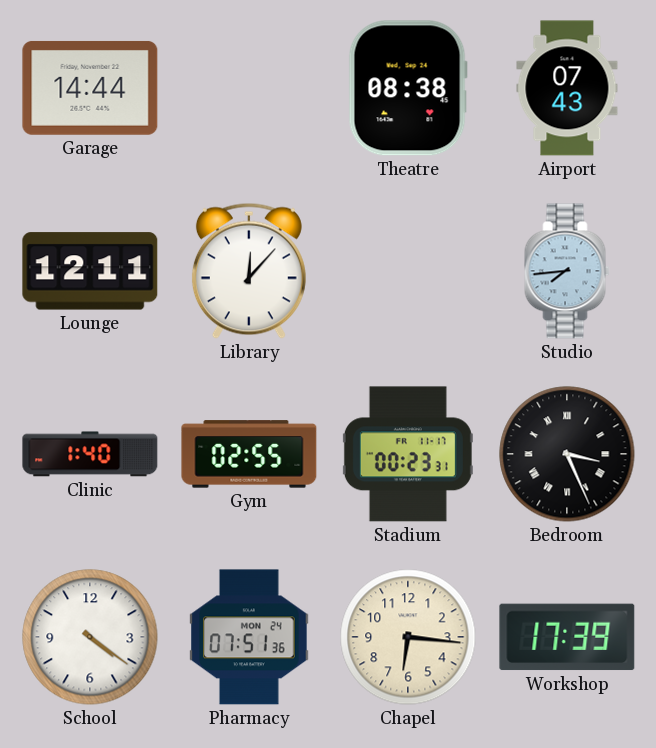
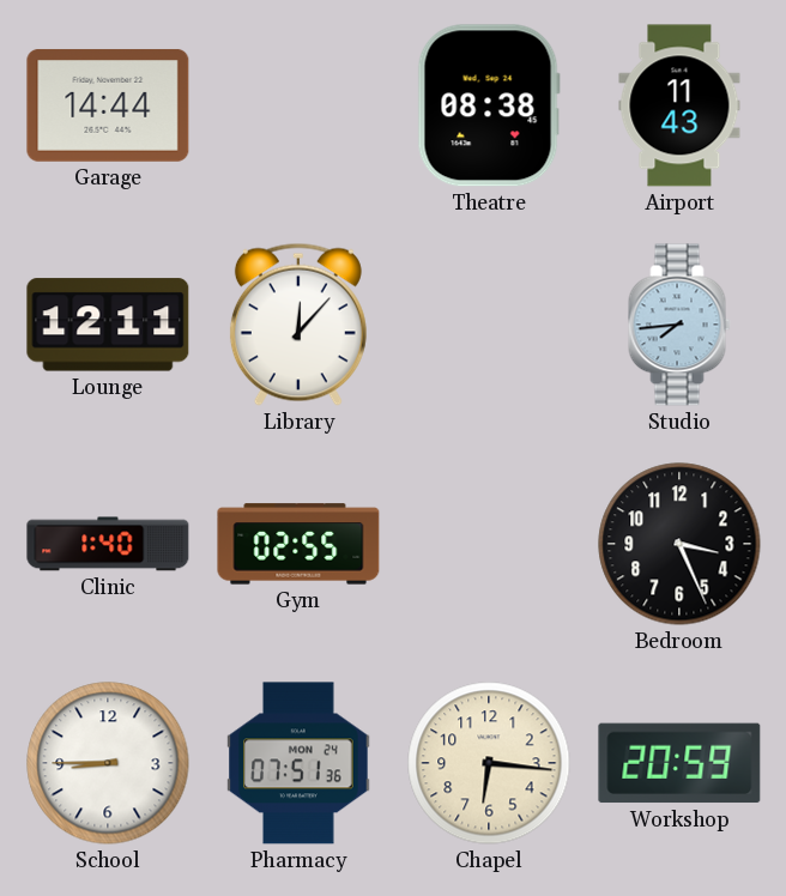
Airport: 07:43 -> 11:43 (679, 105)
Stadium: 00:23 -> none (408, 454)
Bedroom numerals: Roman -> Arabic (679, 544)
School: 4:21 -> 8:45 (108, 763)
Workshop: 17:39 -> 20:59 (679, 763)
